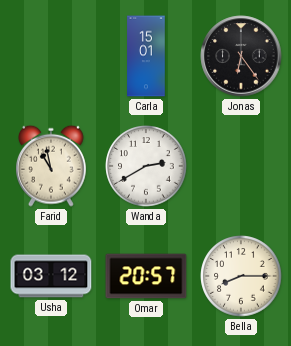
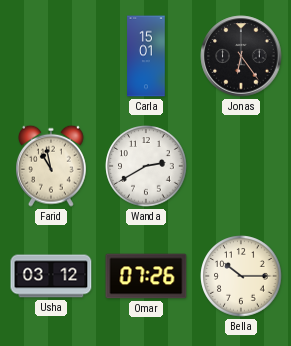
Omar: 20:57 -> 07:26 (146, 276)
Bella: 8:15 -> 10:15 (241, 276)
